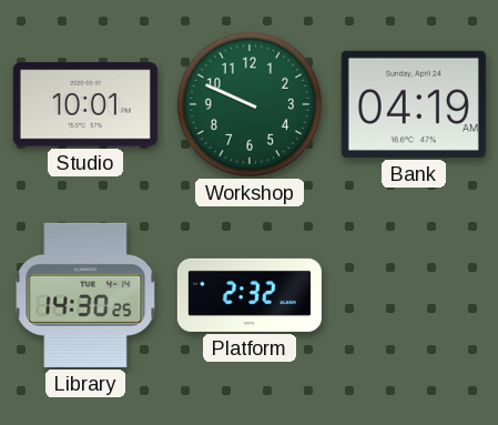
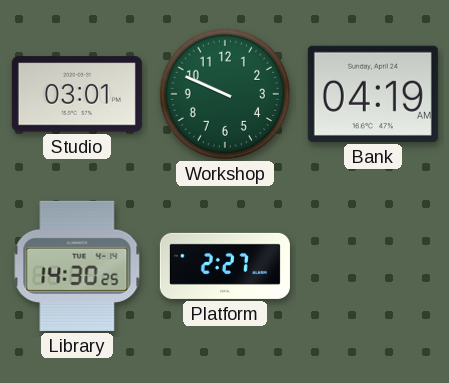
Studio: 10:01 -> 03:01 (77, 94)
Platform: 2:32 -> 2:27 (225, 266)
